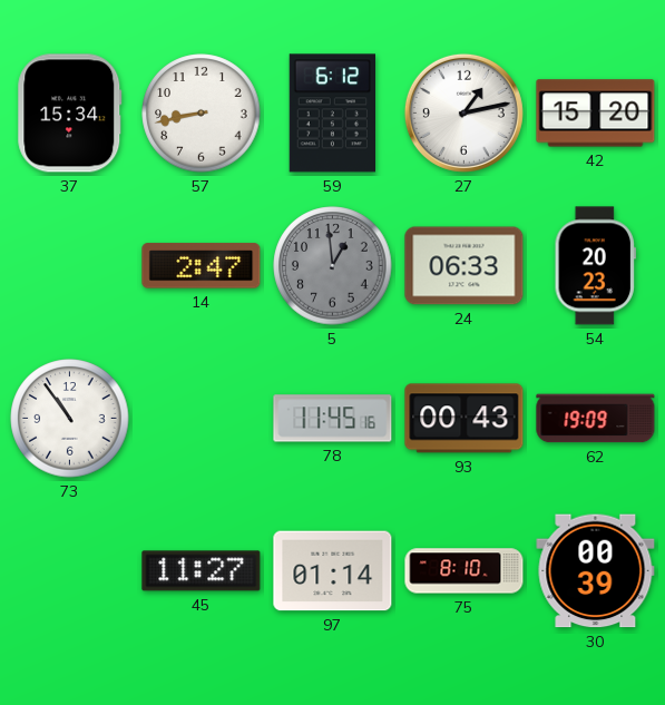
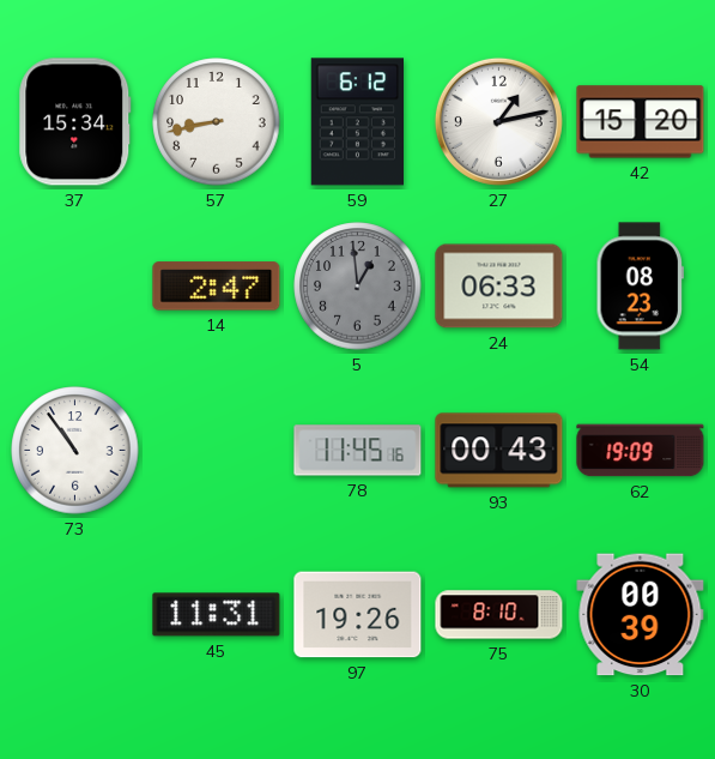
54: 20:23 -> 08:23 (640, 287)
45: 11:27 -> 11:31 (217, 615)
97: 01:14 -> 19:26 (358, 615)
